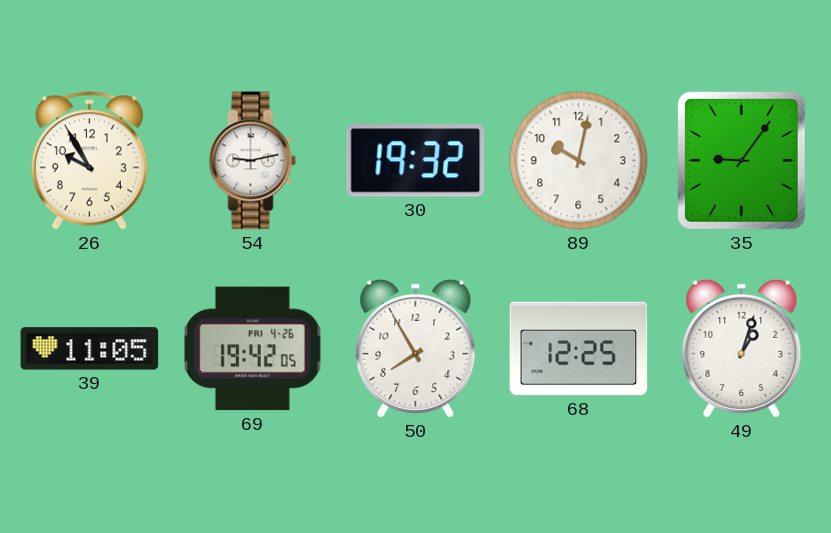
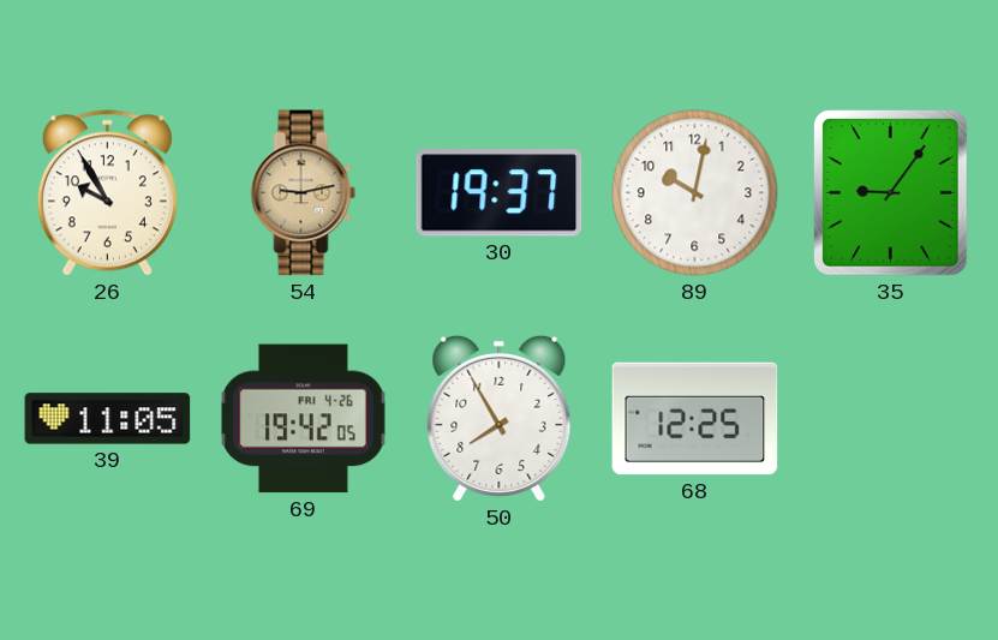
54 dial: white -> champagne (304, 193)
30: 19:32 -> 19:37 (500, 193)
49: 1:03 -> none (742, 348)
